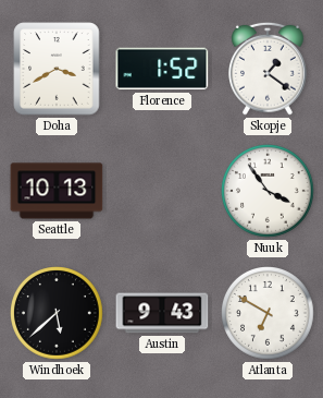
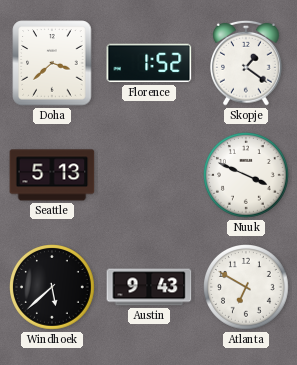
Doha: 3:40 -> 3:38 (52, 63)
Seattle: 10:13 -> 5:13 (52, 175)
Nuuk: 3:54 -> 3:49 (247, 176)
